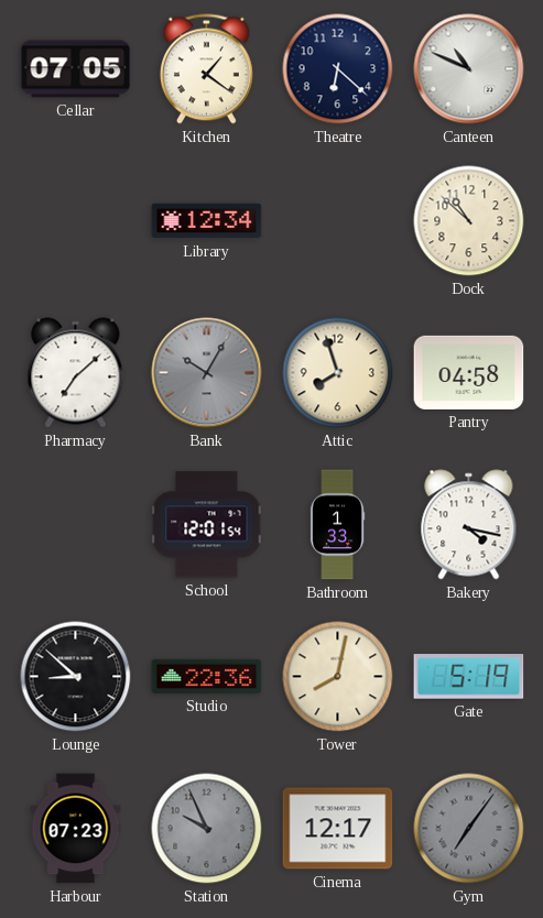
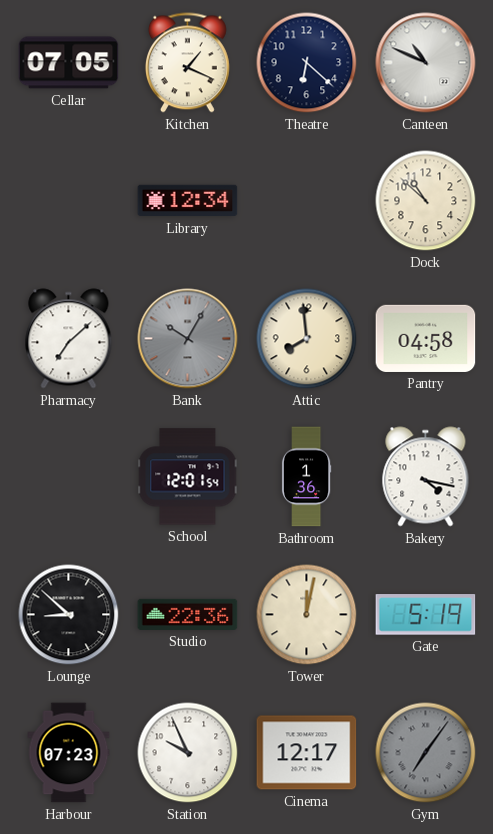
Kitchen: 1:21 -> 1:19 (187, 63)
Attic: 7:57 -> 7:59 (307, 339)
Bathroom: 1:33 -> 1:36 (306, 477)
Tower: 8:02 -> 12:02 (307, 615)
Station dial: grey -> white (188, 753)
